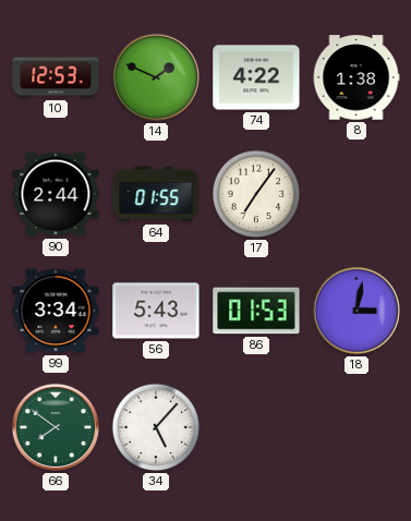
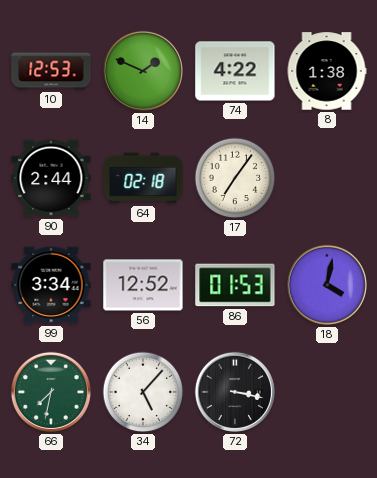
64: 01:55 -> 02:18 (143, 178)
56: 5:43 -> 12:52 (143, 285)
18: 3:02 -> 4:02 (327, 285)
66: 7:51 -> 7:32 (51, 392)
72: none -> 3:17 (235, 392)
